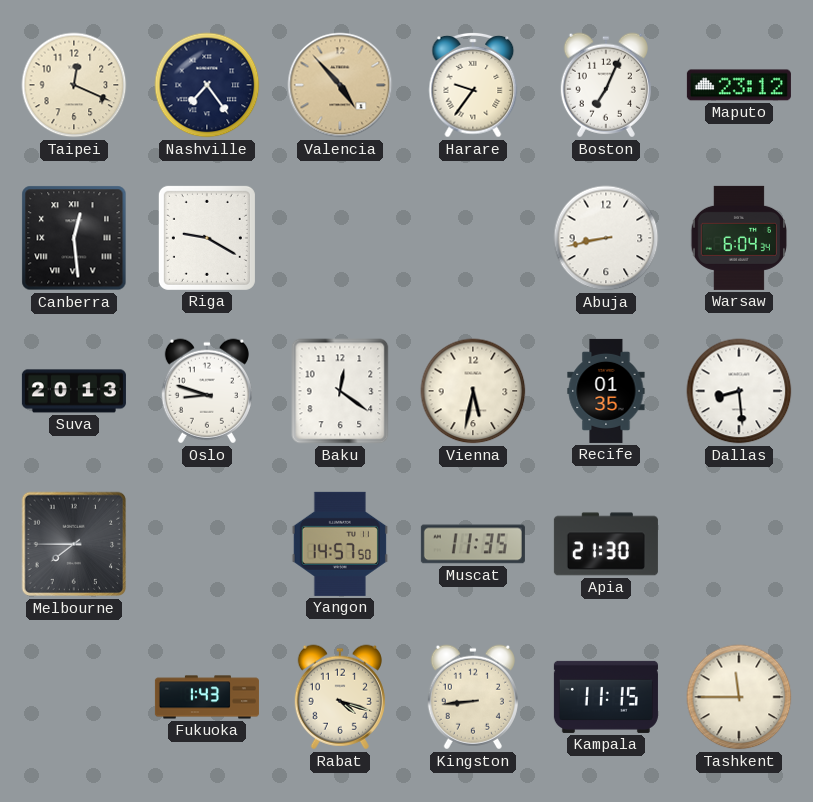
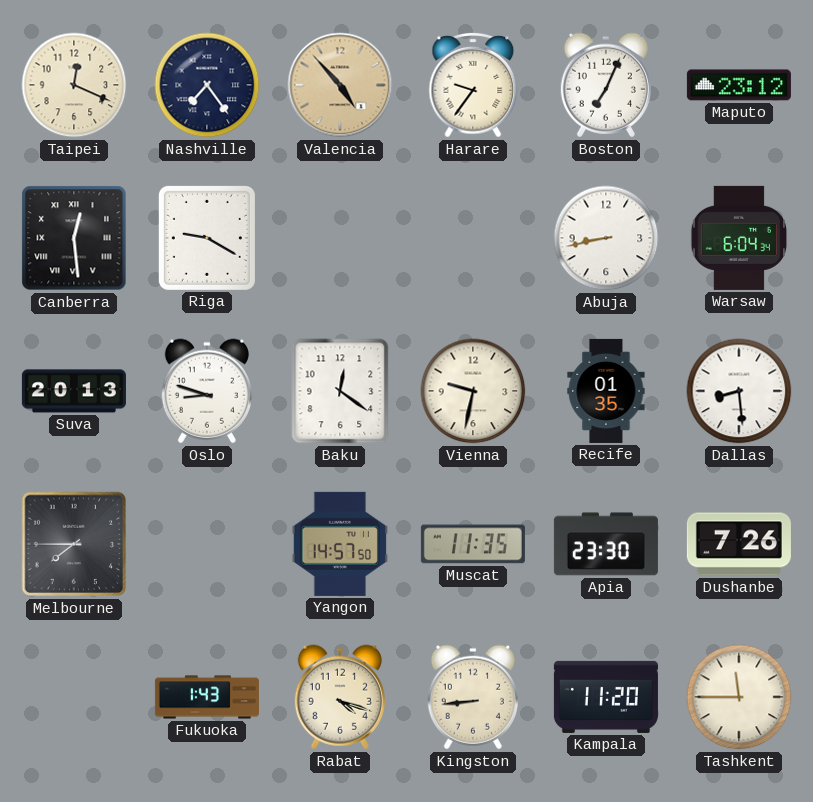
Vienna: 5:32 -> 9:32 (473, 391)
Apia: 21:30 -> 23:30 (606, 544)
Dushanbe: none -> 7:26 (739, 544)
Kampala: 11:15 -> 11:20 (606, 697)
